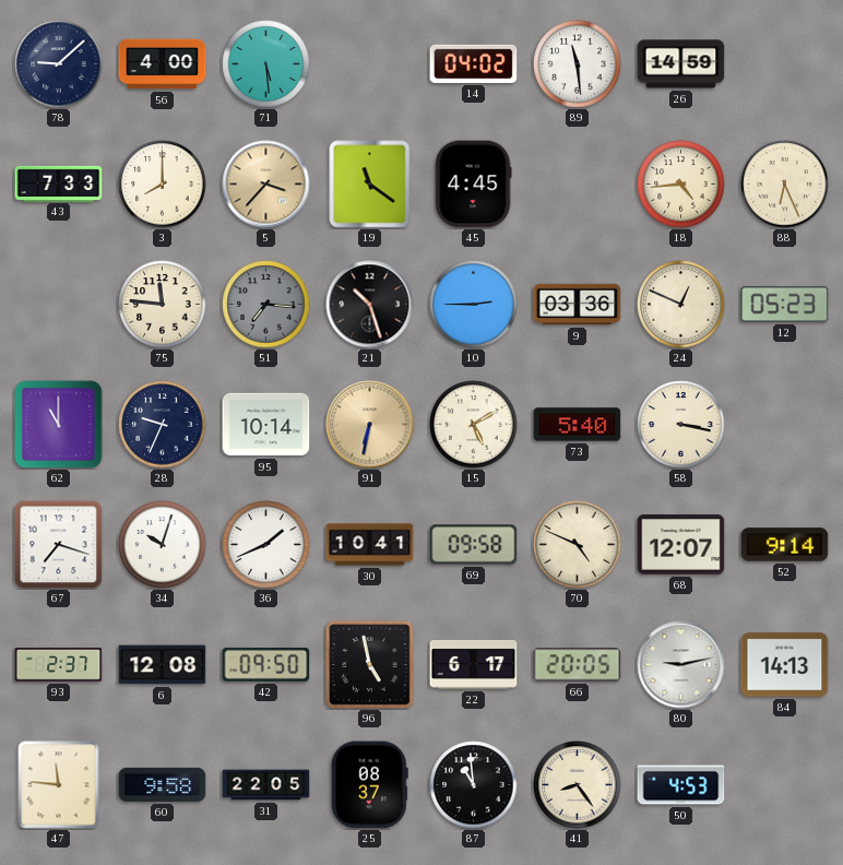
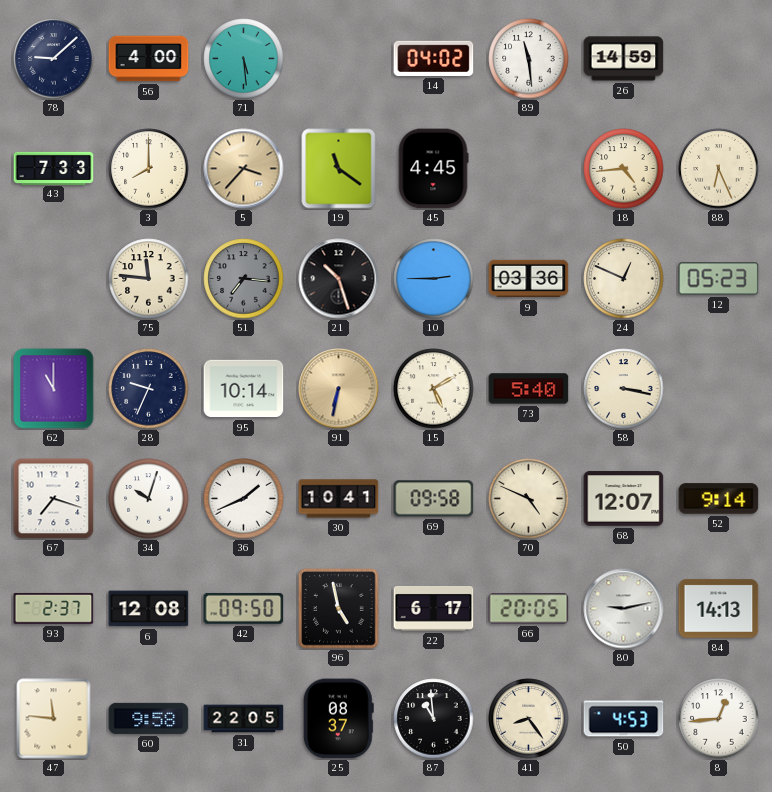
8: none -> 12:44 (719, 719)
